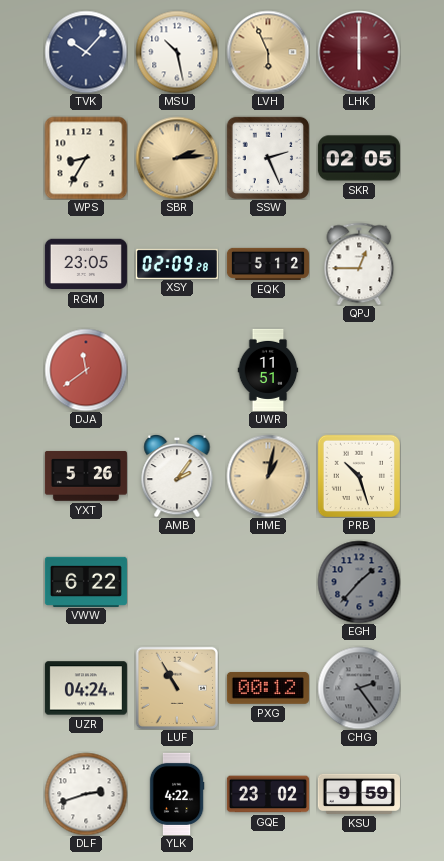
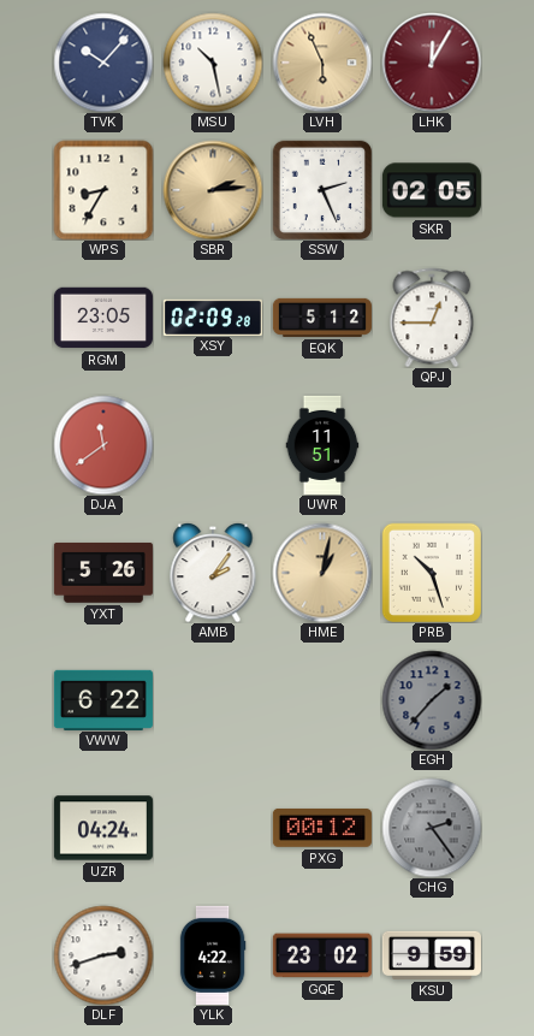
LHK: 6:00 -> 12:05 (432, 63)
LUF: 10:55 -> none (177, 688)
